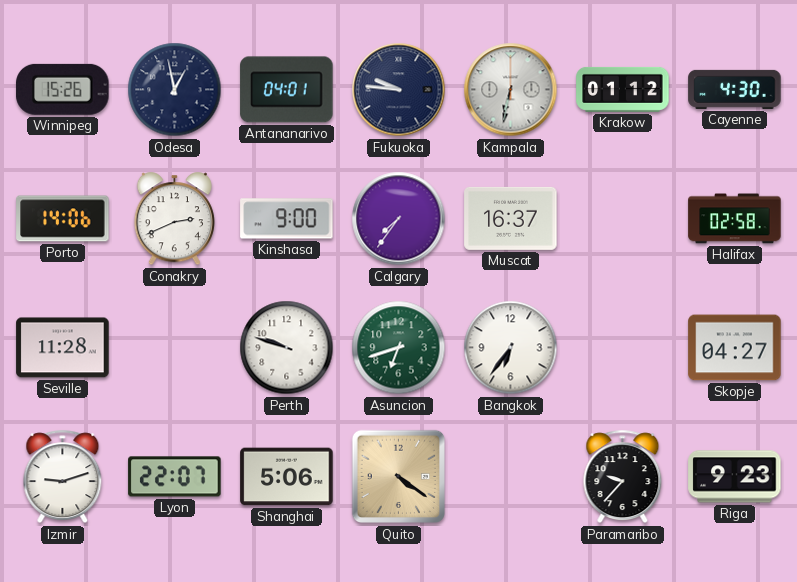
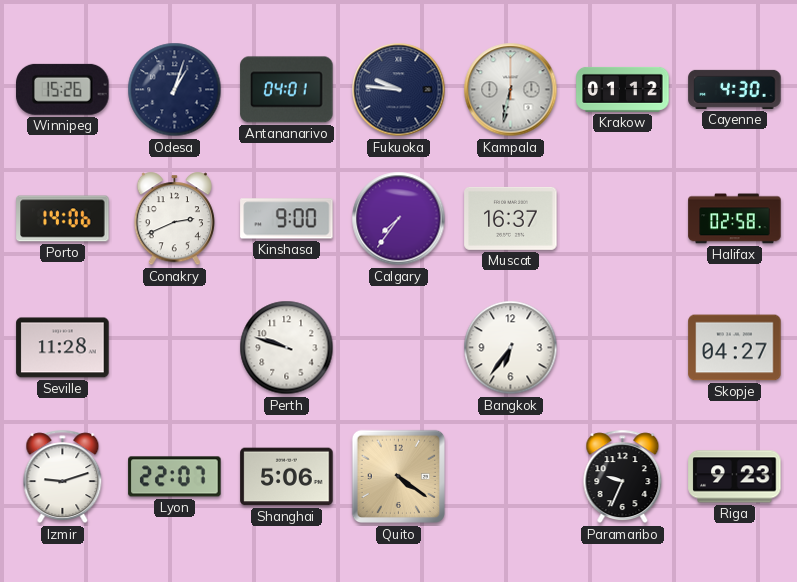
Odesa: 12:58 -> 1:03 (175, 90)
Asuncion: 6:42 -> none (399, 348)
Paramaribo: 9:37 -> 9:34 (623, 477)
